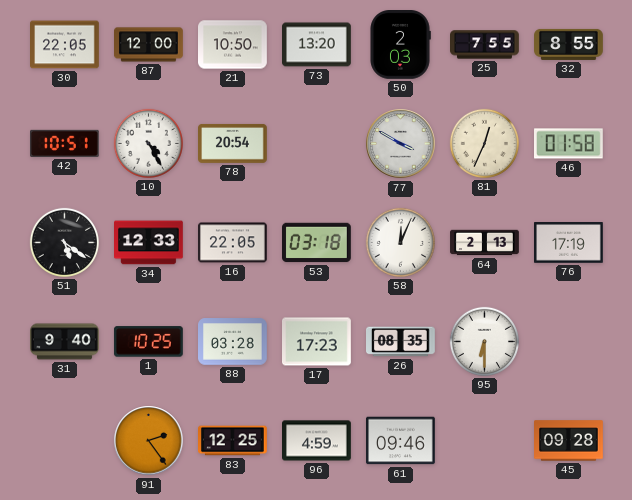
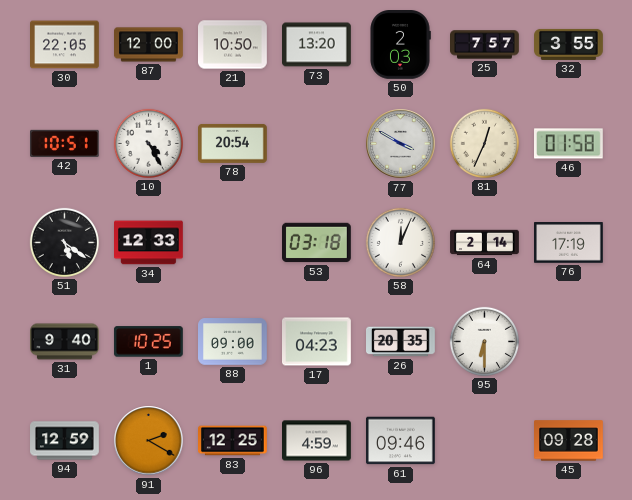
25: 7:55 -> 7:57 (485, 45)
32: 8:55 -> 3:55 (569, 44)
16: 22:05 -> none (233, 243)
64: 2:13 -> 2:14 (485, 243)
88: 03:28 -> 09:00 (233, 342)
17: 17:23 -> 04:23 (317, 342)
26: 08:35 -> 20:35 (401, 342)
94: none -> 12:59 (65, 441)
91: 2:24 -> 2:20 (149, 441)
